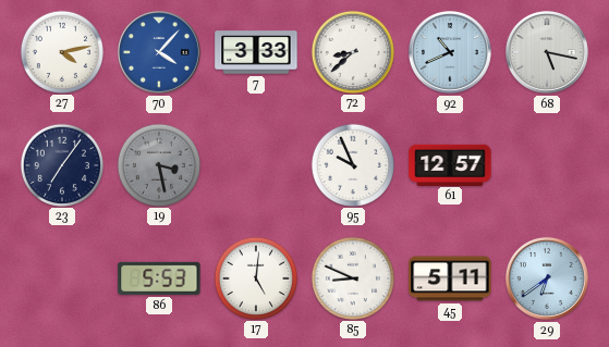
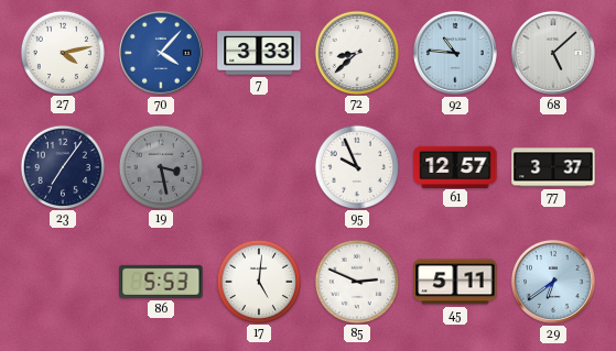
92: 10:41 -> 10:46 (455, 53)
68: 5:17 -> 5:08 (553, 53)
77: none -> 3:37 (553, 167)
85: 8:49 -> 2:49 (356, 281)
